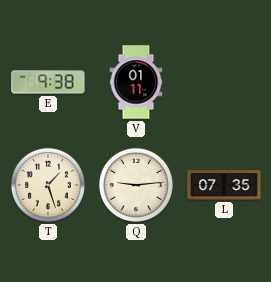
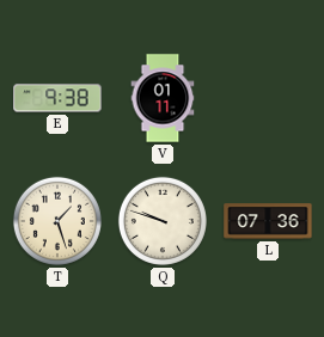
Q: 9:14 -> 9:48 (163, 221)
L: 07:35 -> 07:36 (268, 221)
